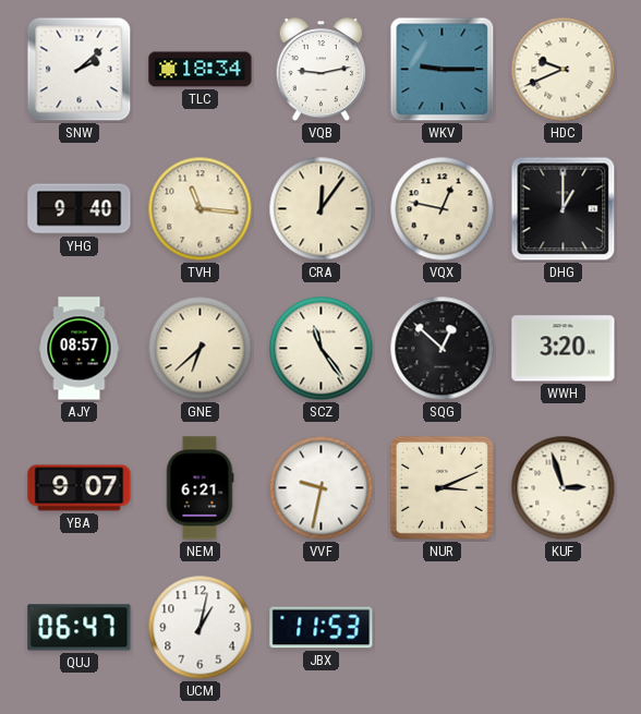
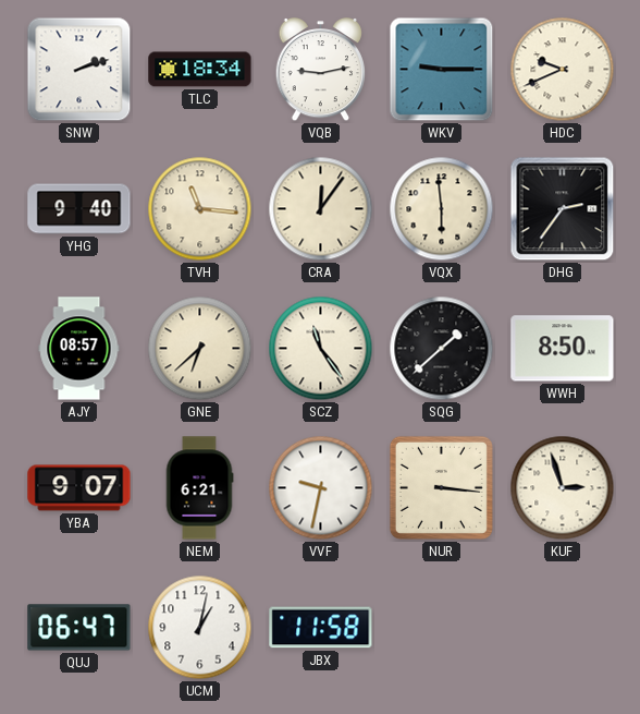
SNW: 2:08 -> 2:12 (79, 70)
VQX: 12:47 -> 5:59 (442, 209)
DHG: 1:00 -> 2:36 (563, 209)
SQG: 12:52 -> 1:38 (442, 349)
WWH: 3:20 -> 8:50 (563, 349)
NUR: 3:11 -> 3:16 (441, 487)
JBX: 11:53 -> 11:58 (321, 628)
